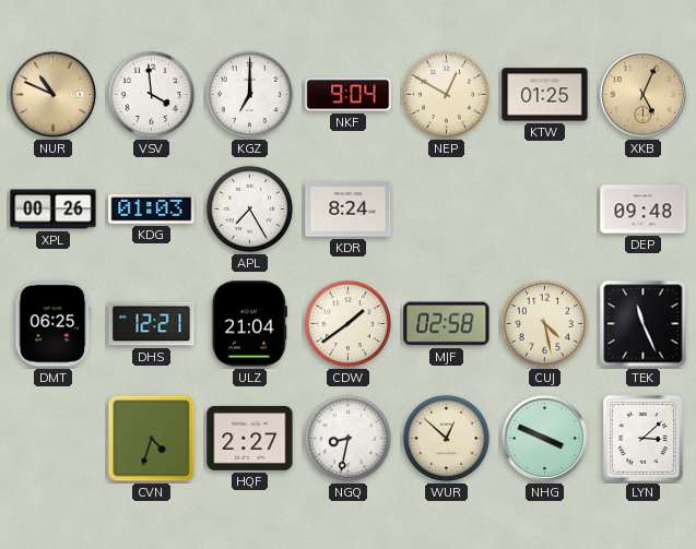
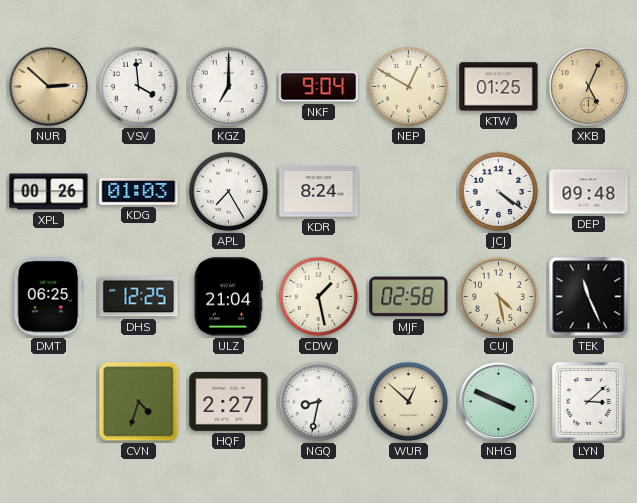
NUR: 10:49 -> 2:52 (48, 86)
JCJ: none -> 4:21 (499, 192)
DHS: 12:21 -> 12:25 (139, 297)
CDW: 1:39 -> 1:28 (319, 297)
